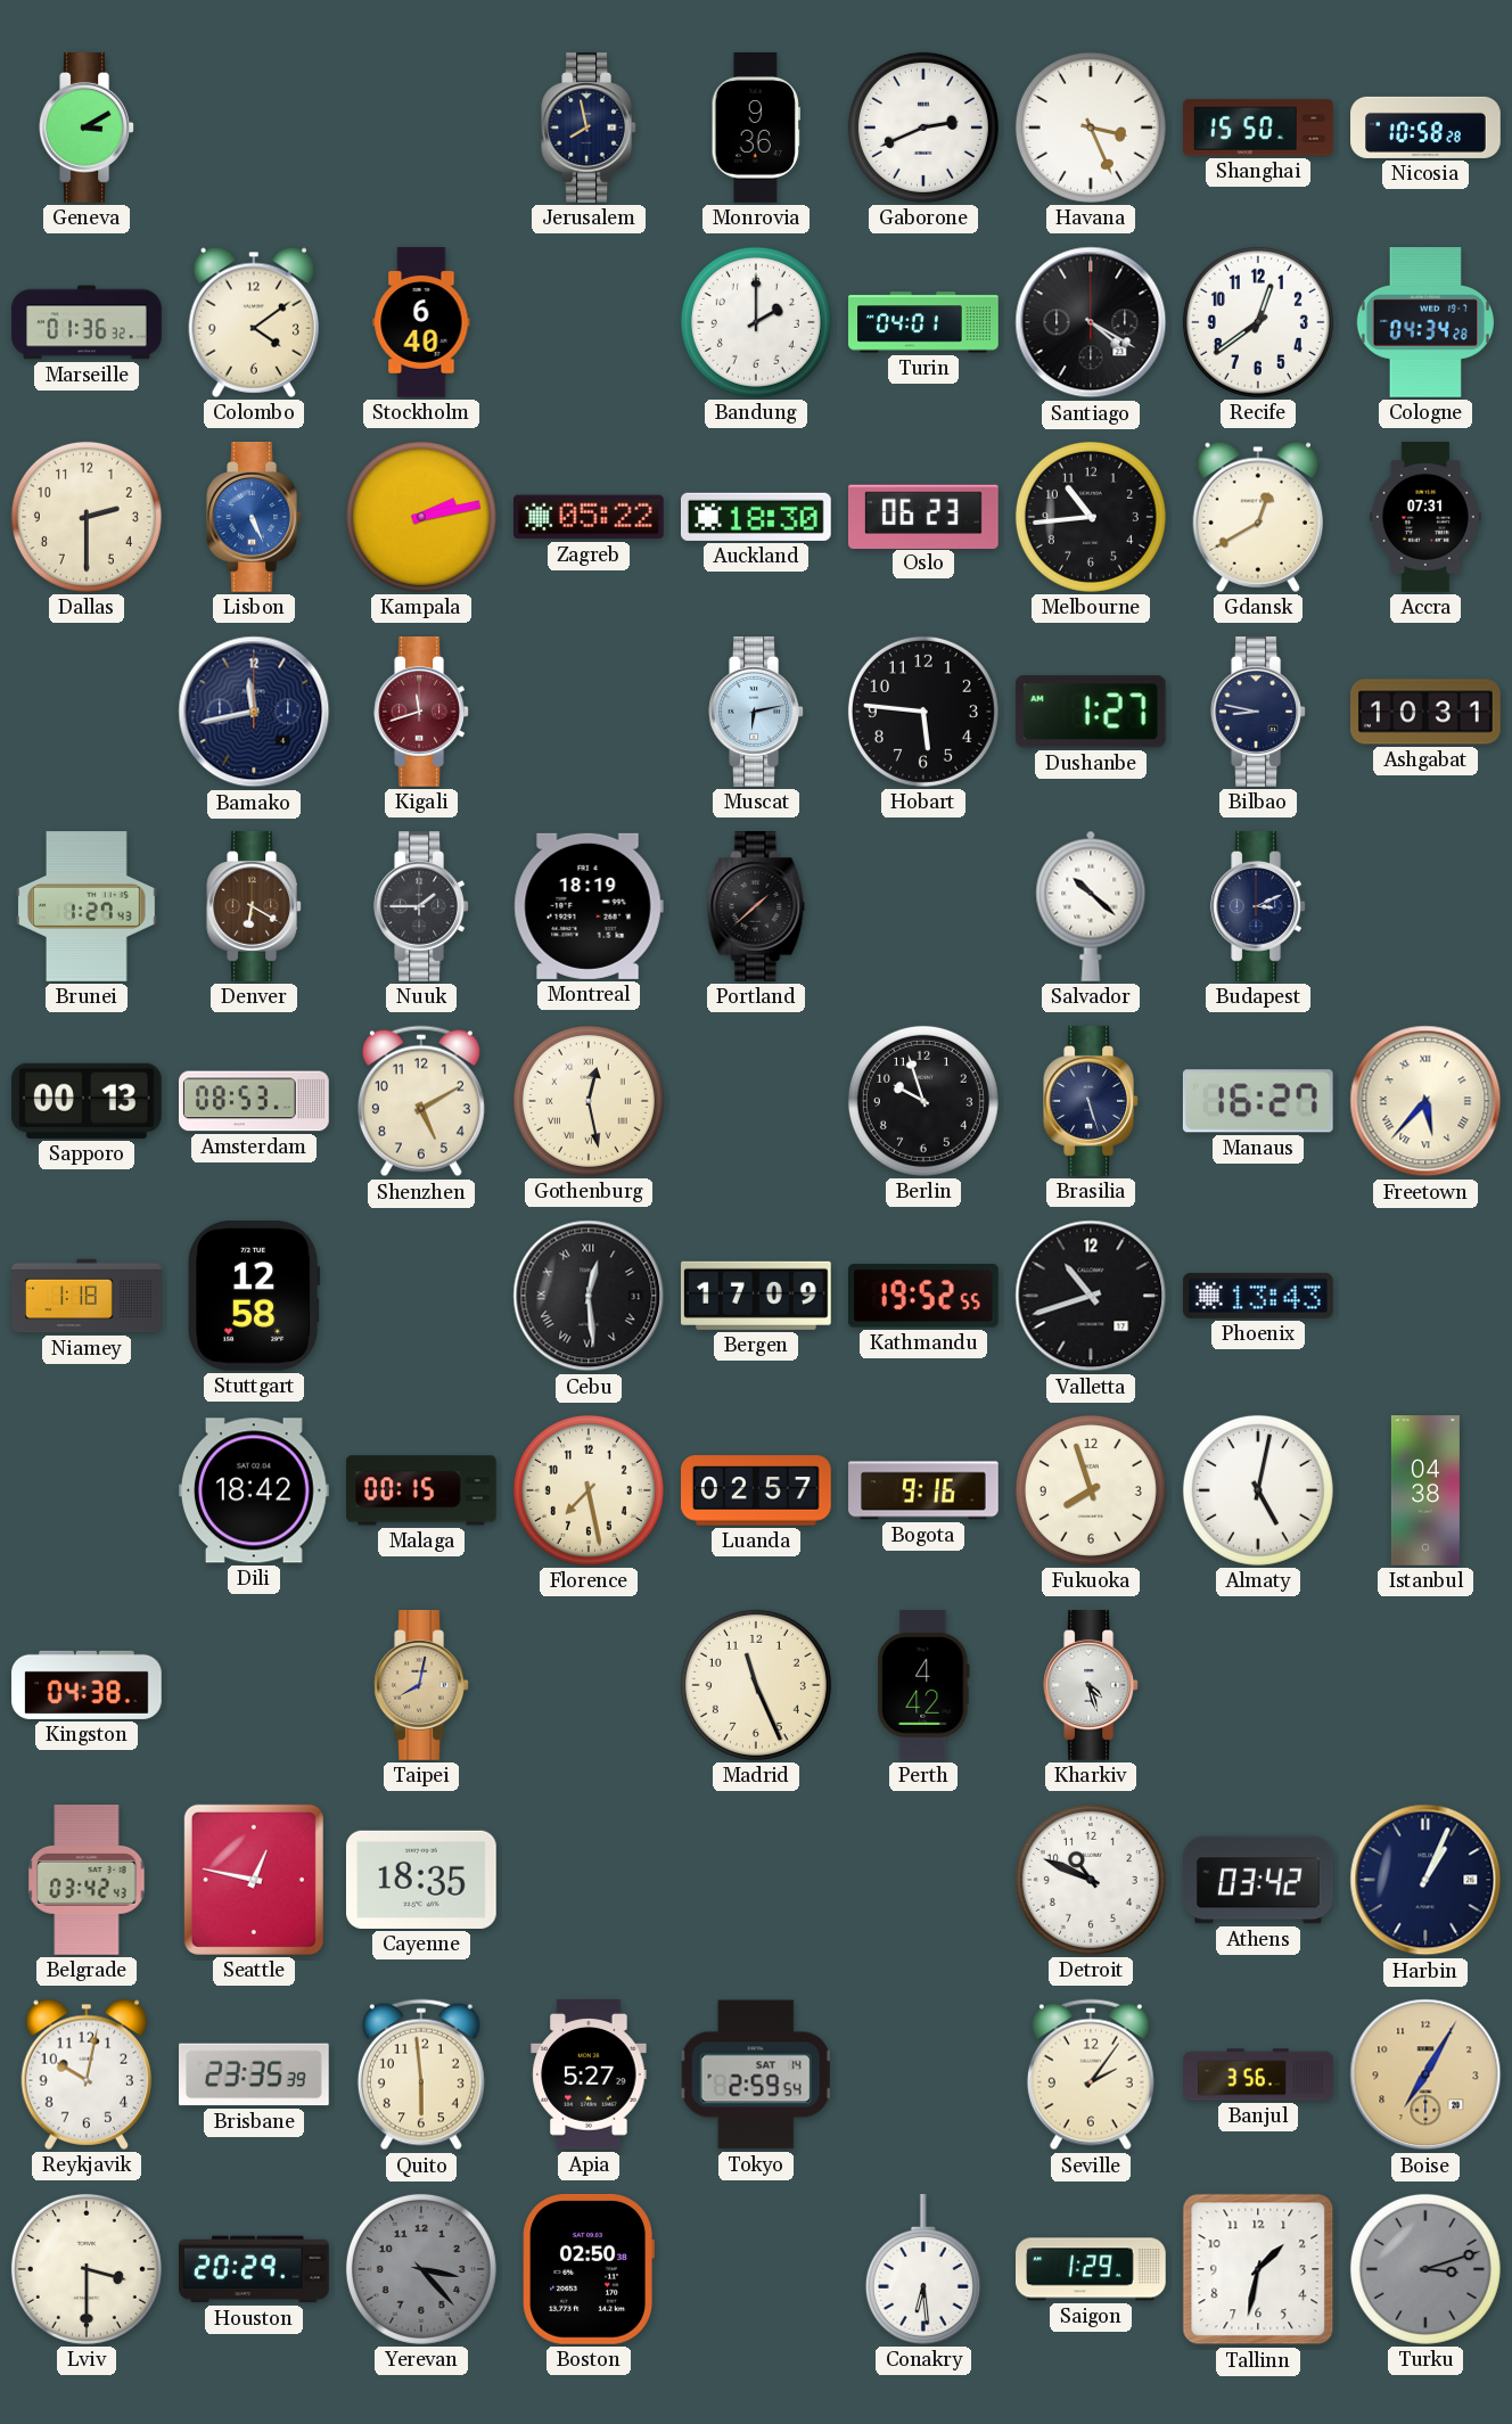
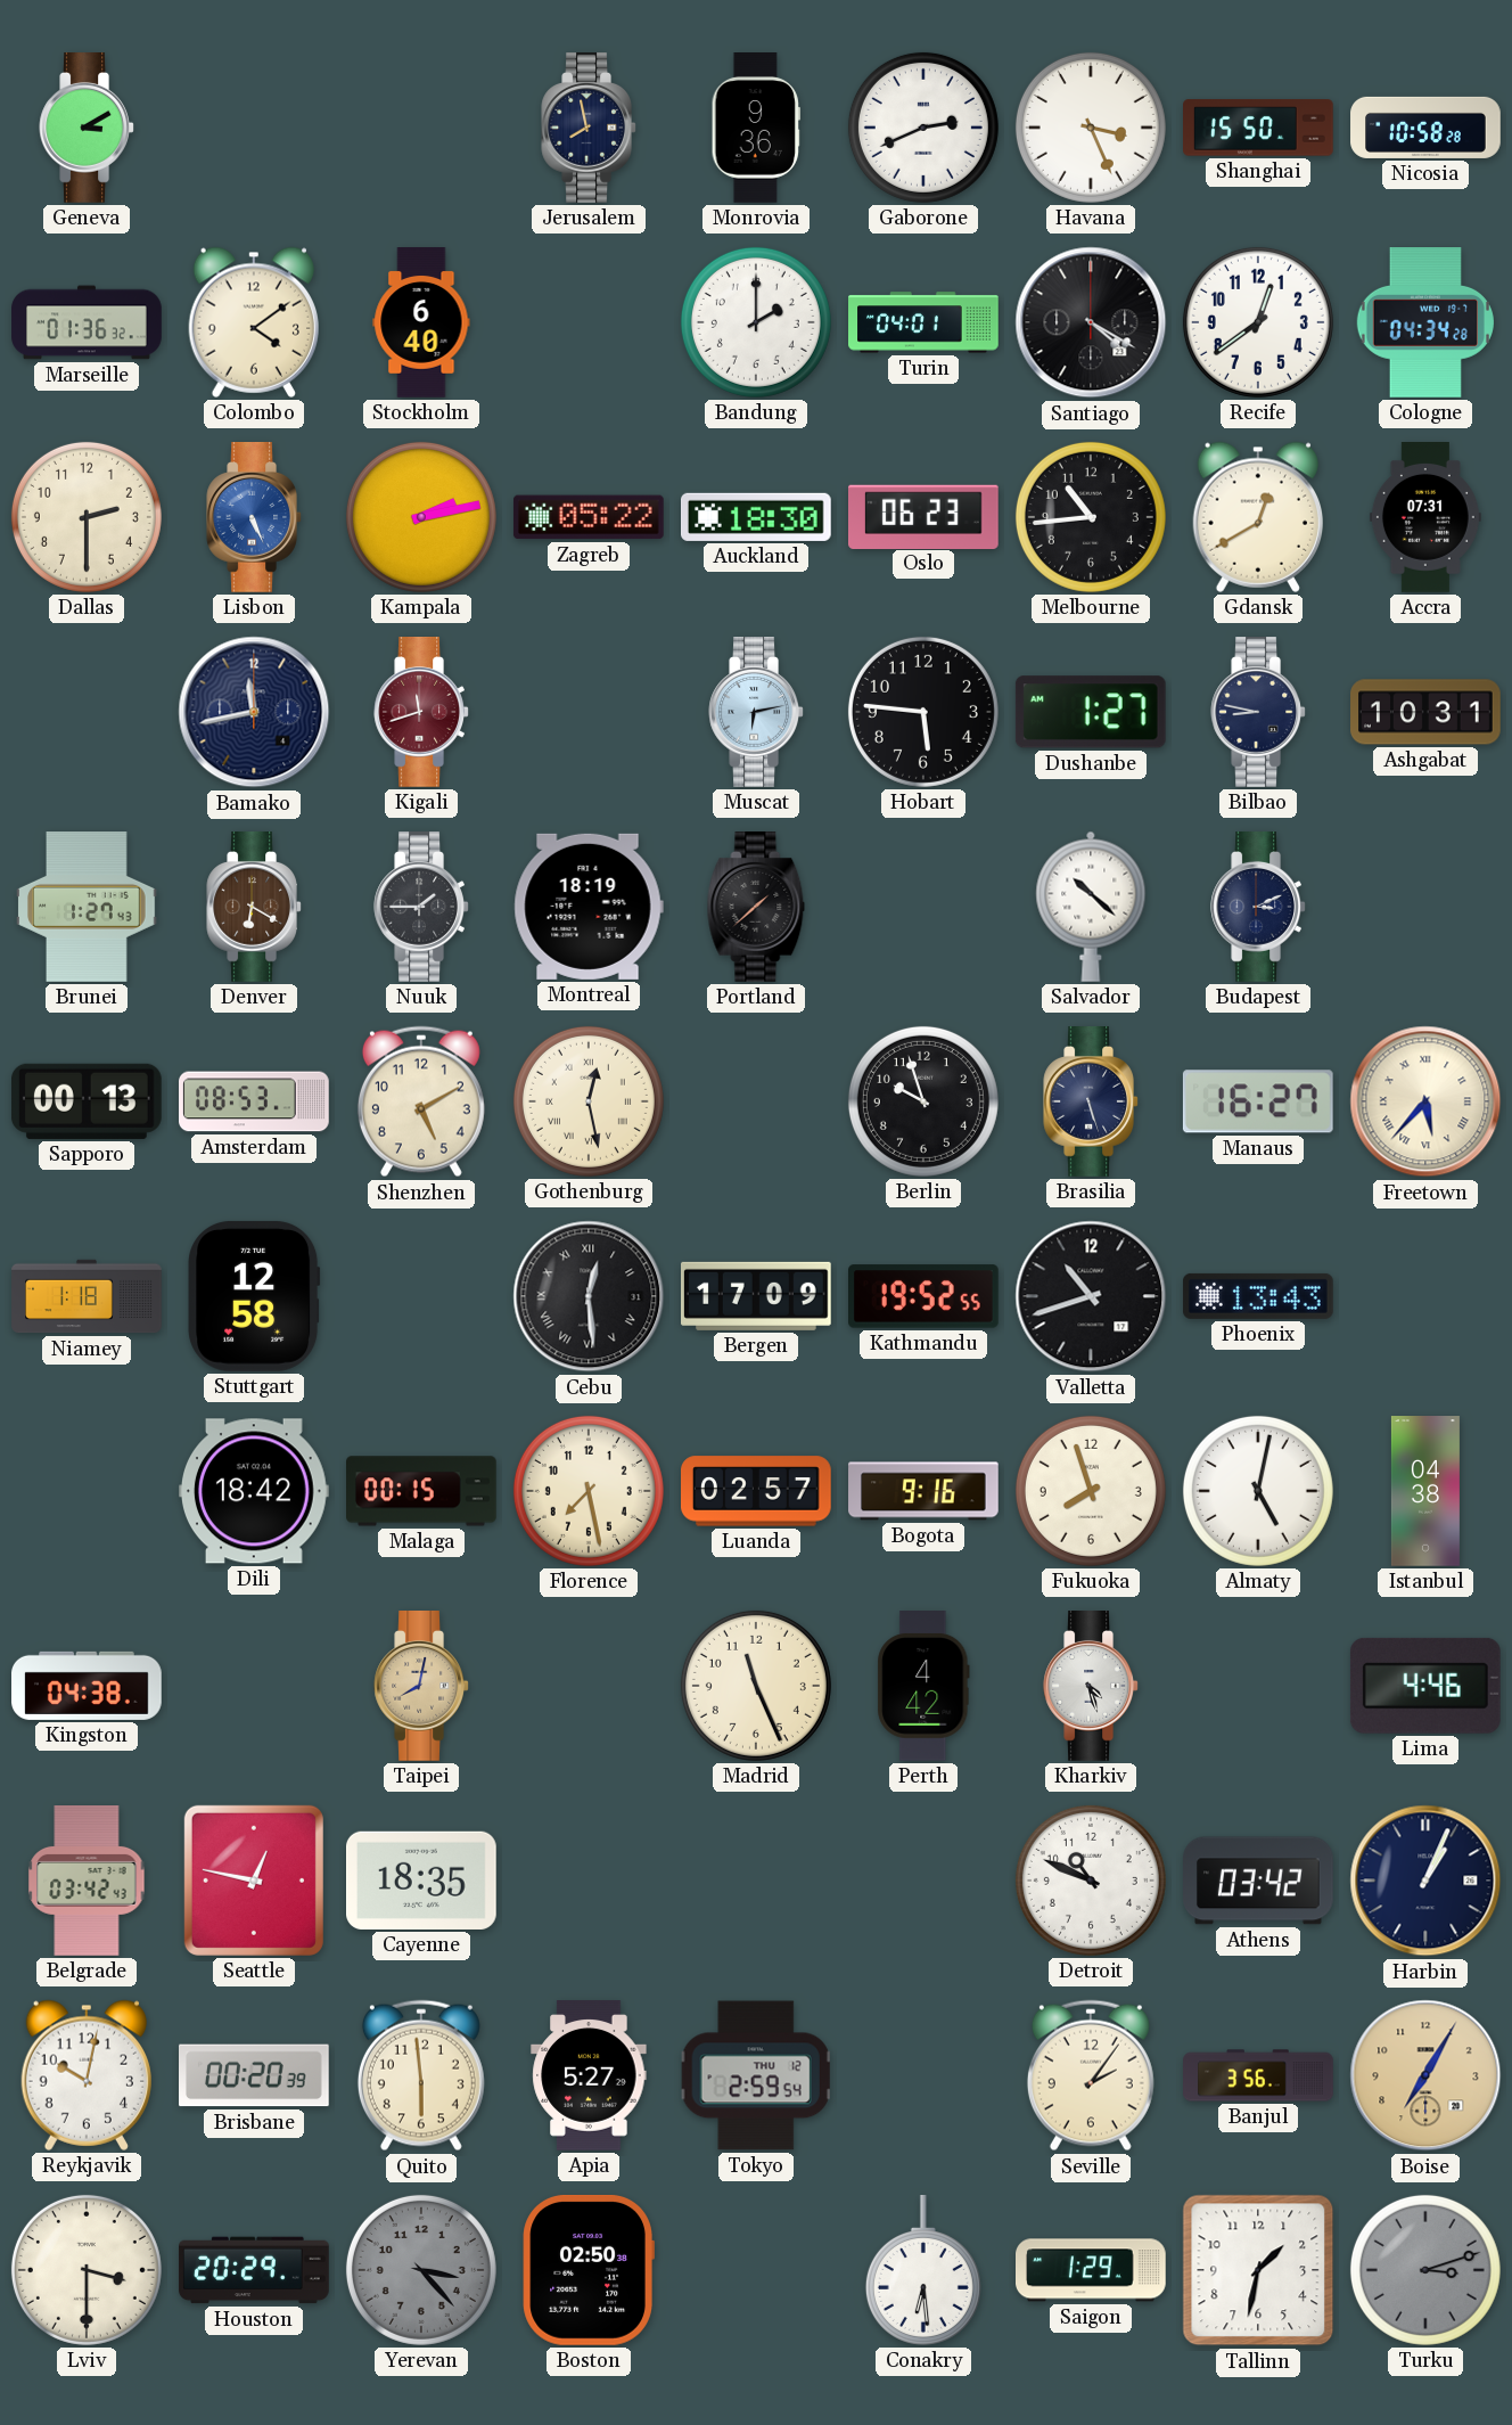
Lima: none -> 4:46 (1425, 1686)
Brisbane: 23:35 -> 00:20 (255, 2075)
Tokyo date: SAT 14 -> THU 12 (756, 2075)
